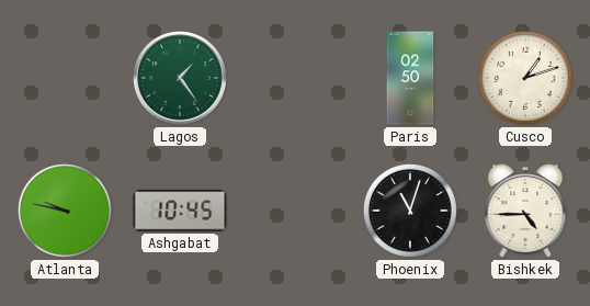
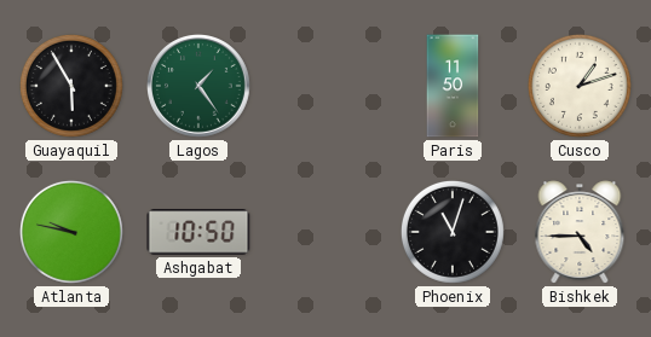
Guayaquil: none -> 5:55 (71, 86)
Paris: 02:50 -> 11:50 (453, 86)
Ashgabat: 10:45 -> 10:50 (198, 232)
